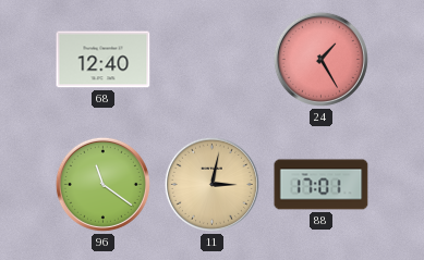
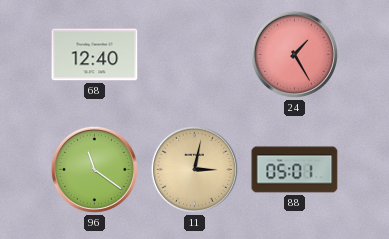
88: 17:01 -> 05:01 (295, 170)
